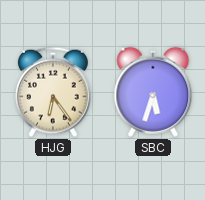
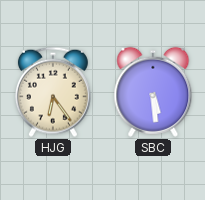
SBC: 5:33 -> 5:29 (153, 92)
